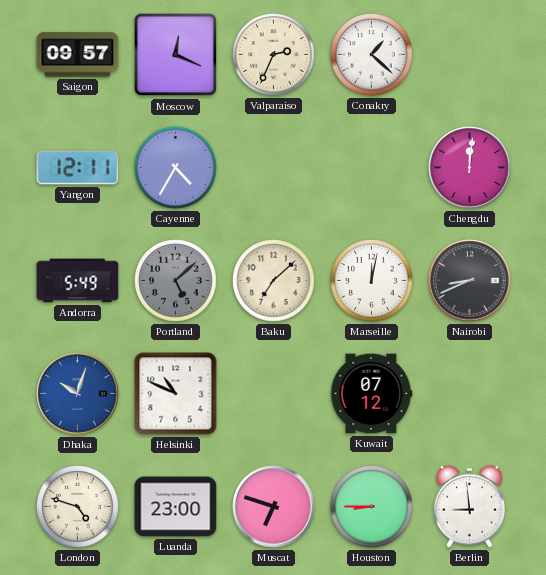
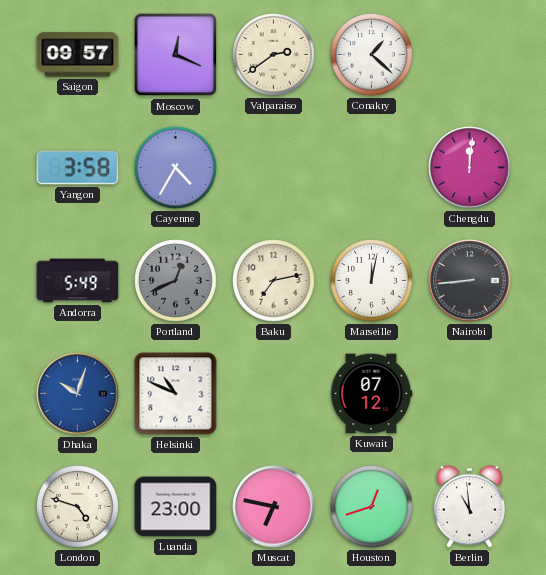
Valparaiso: 2:34 -> 2:39 (274, 55)
Yangon: 12:11 -> 3:58 (78, 168)
Portland: 5:08 -> 12:41 (176, 281)
Baku: 7:08 -> 7:13 (274, 281)
Nairobi: 8:41 -> 8:44 (470, 281)
Muscat: 6:48 -> 6:47 (274, 507)
Houston: 8:45 -> 12:42 (372, 507)
Berlin: 8:59 -> 10:59 (469, 506)
